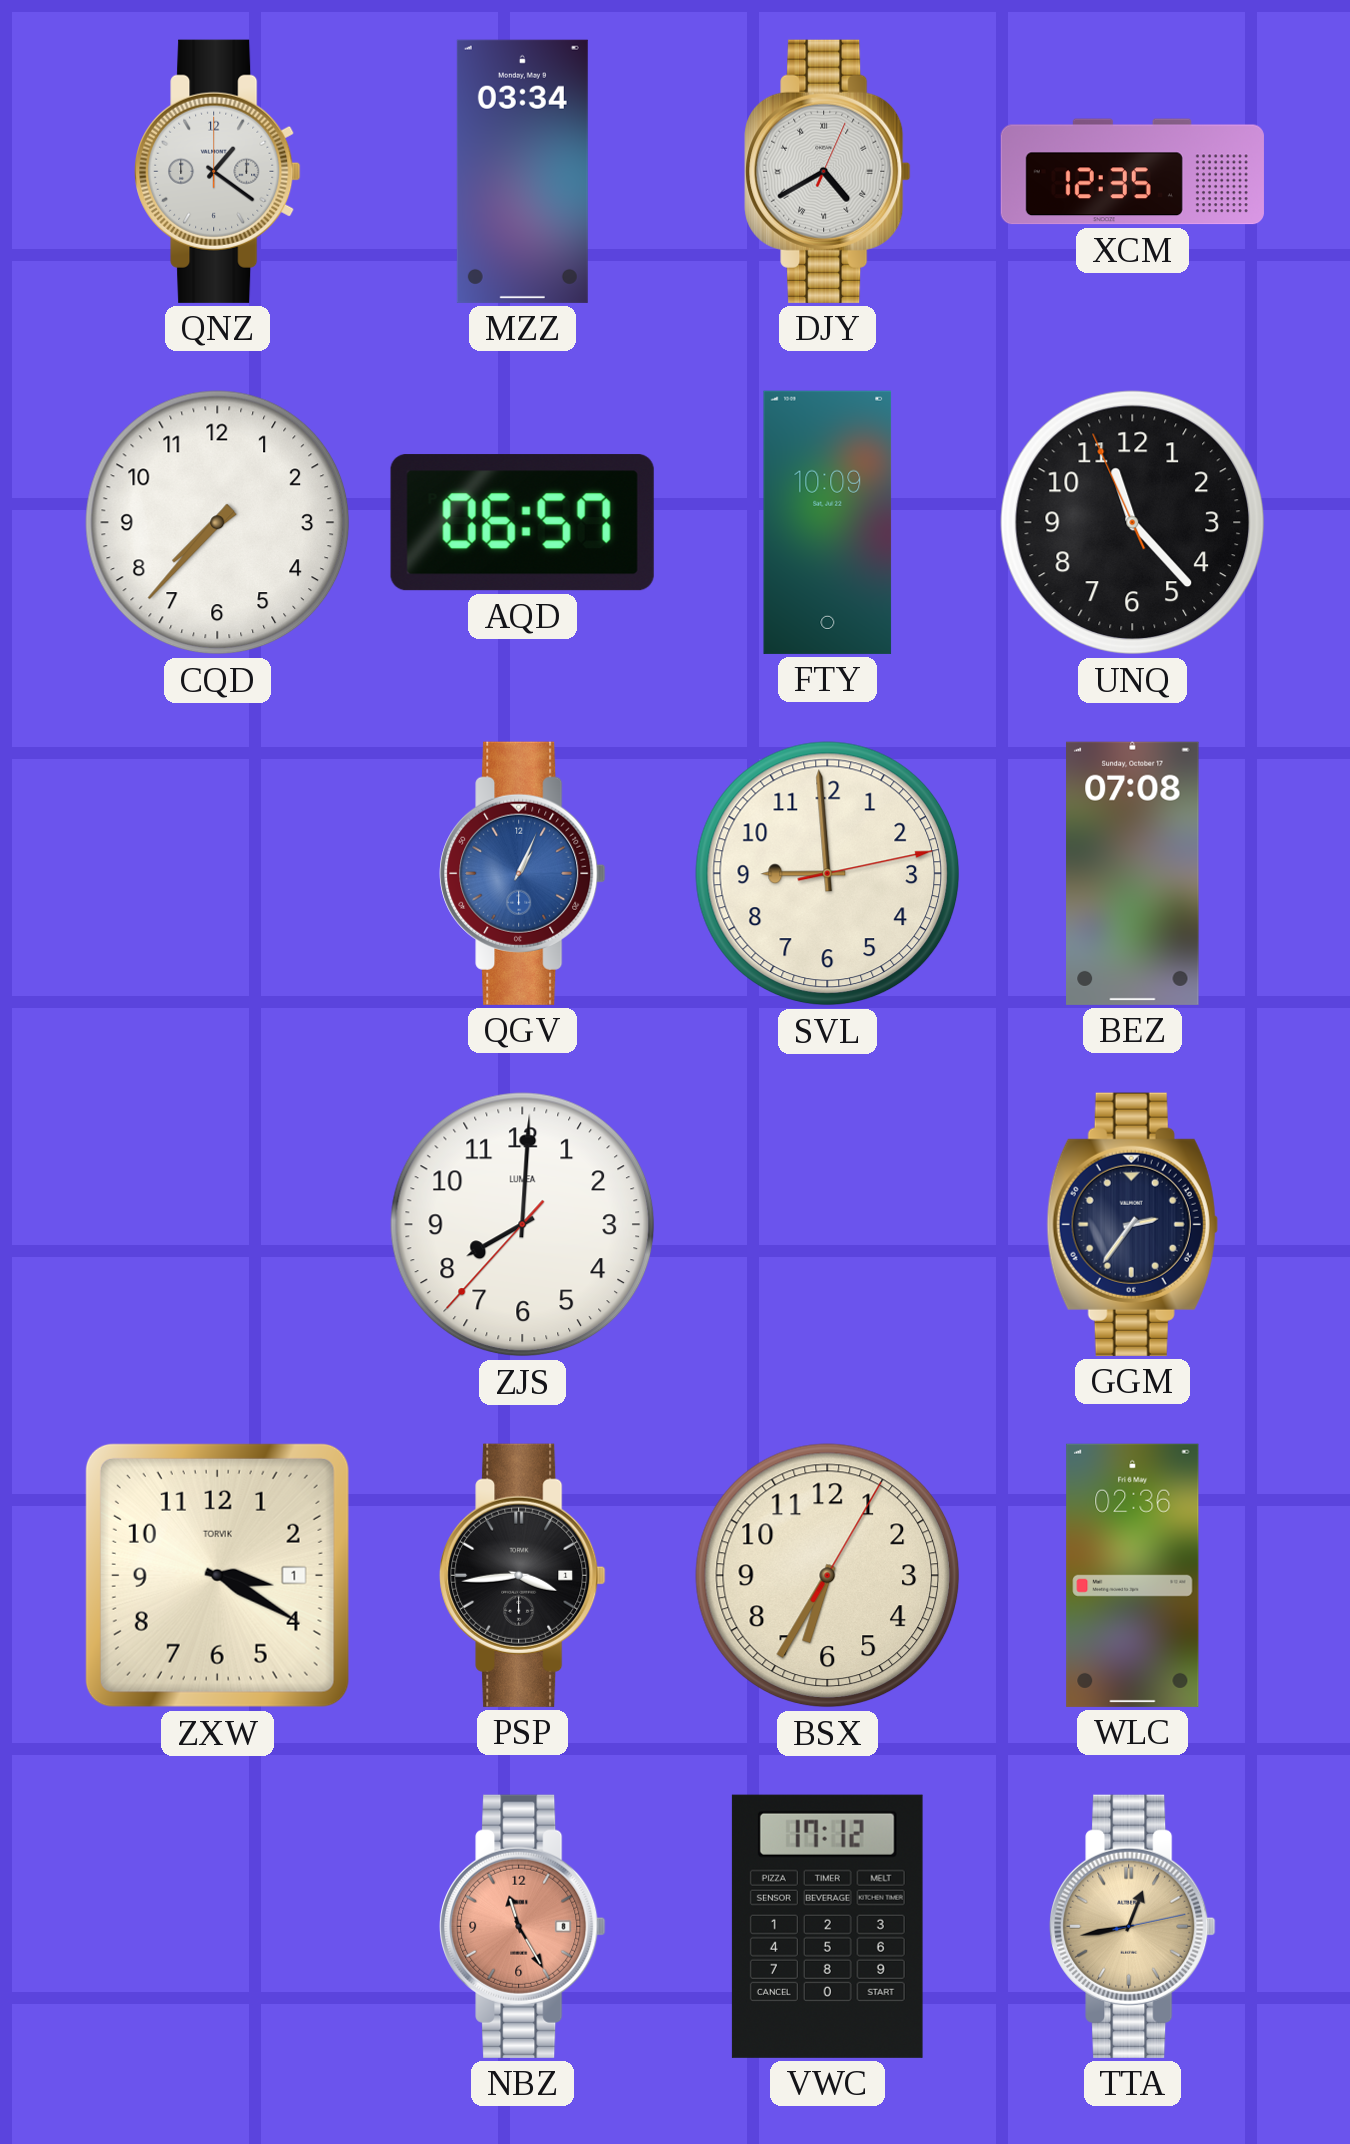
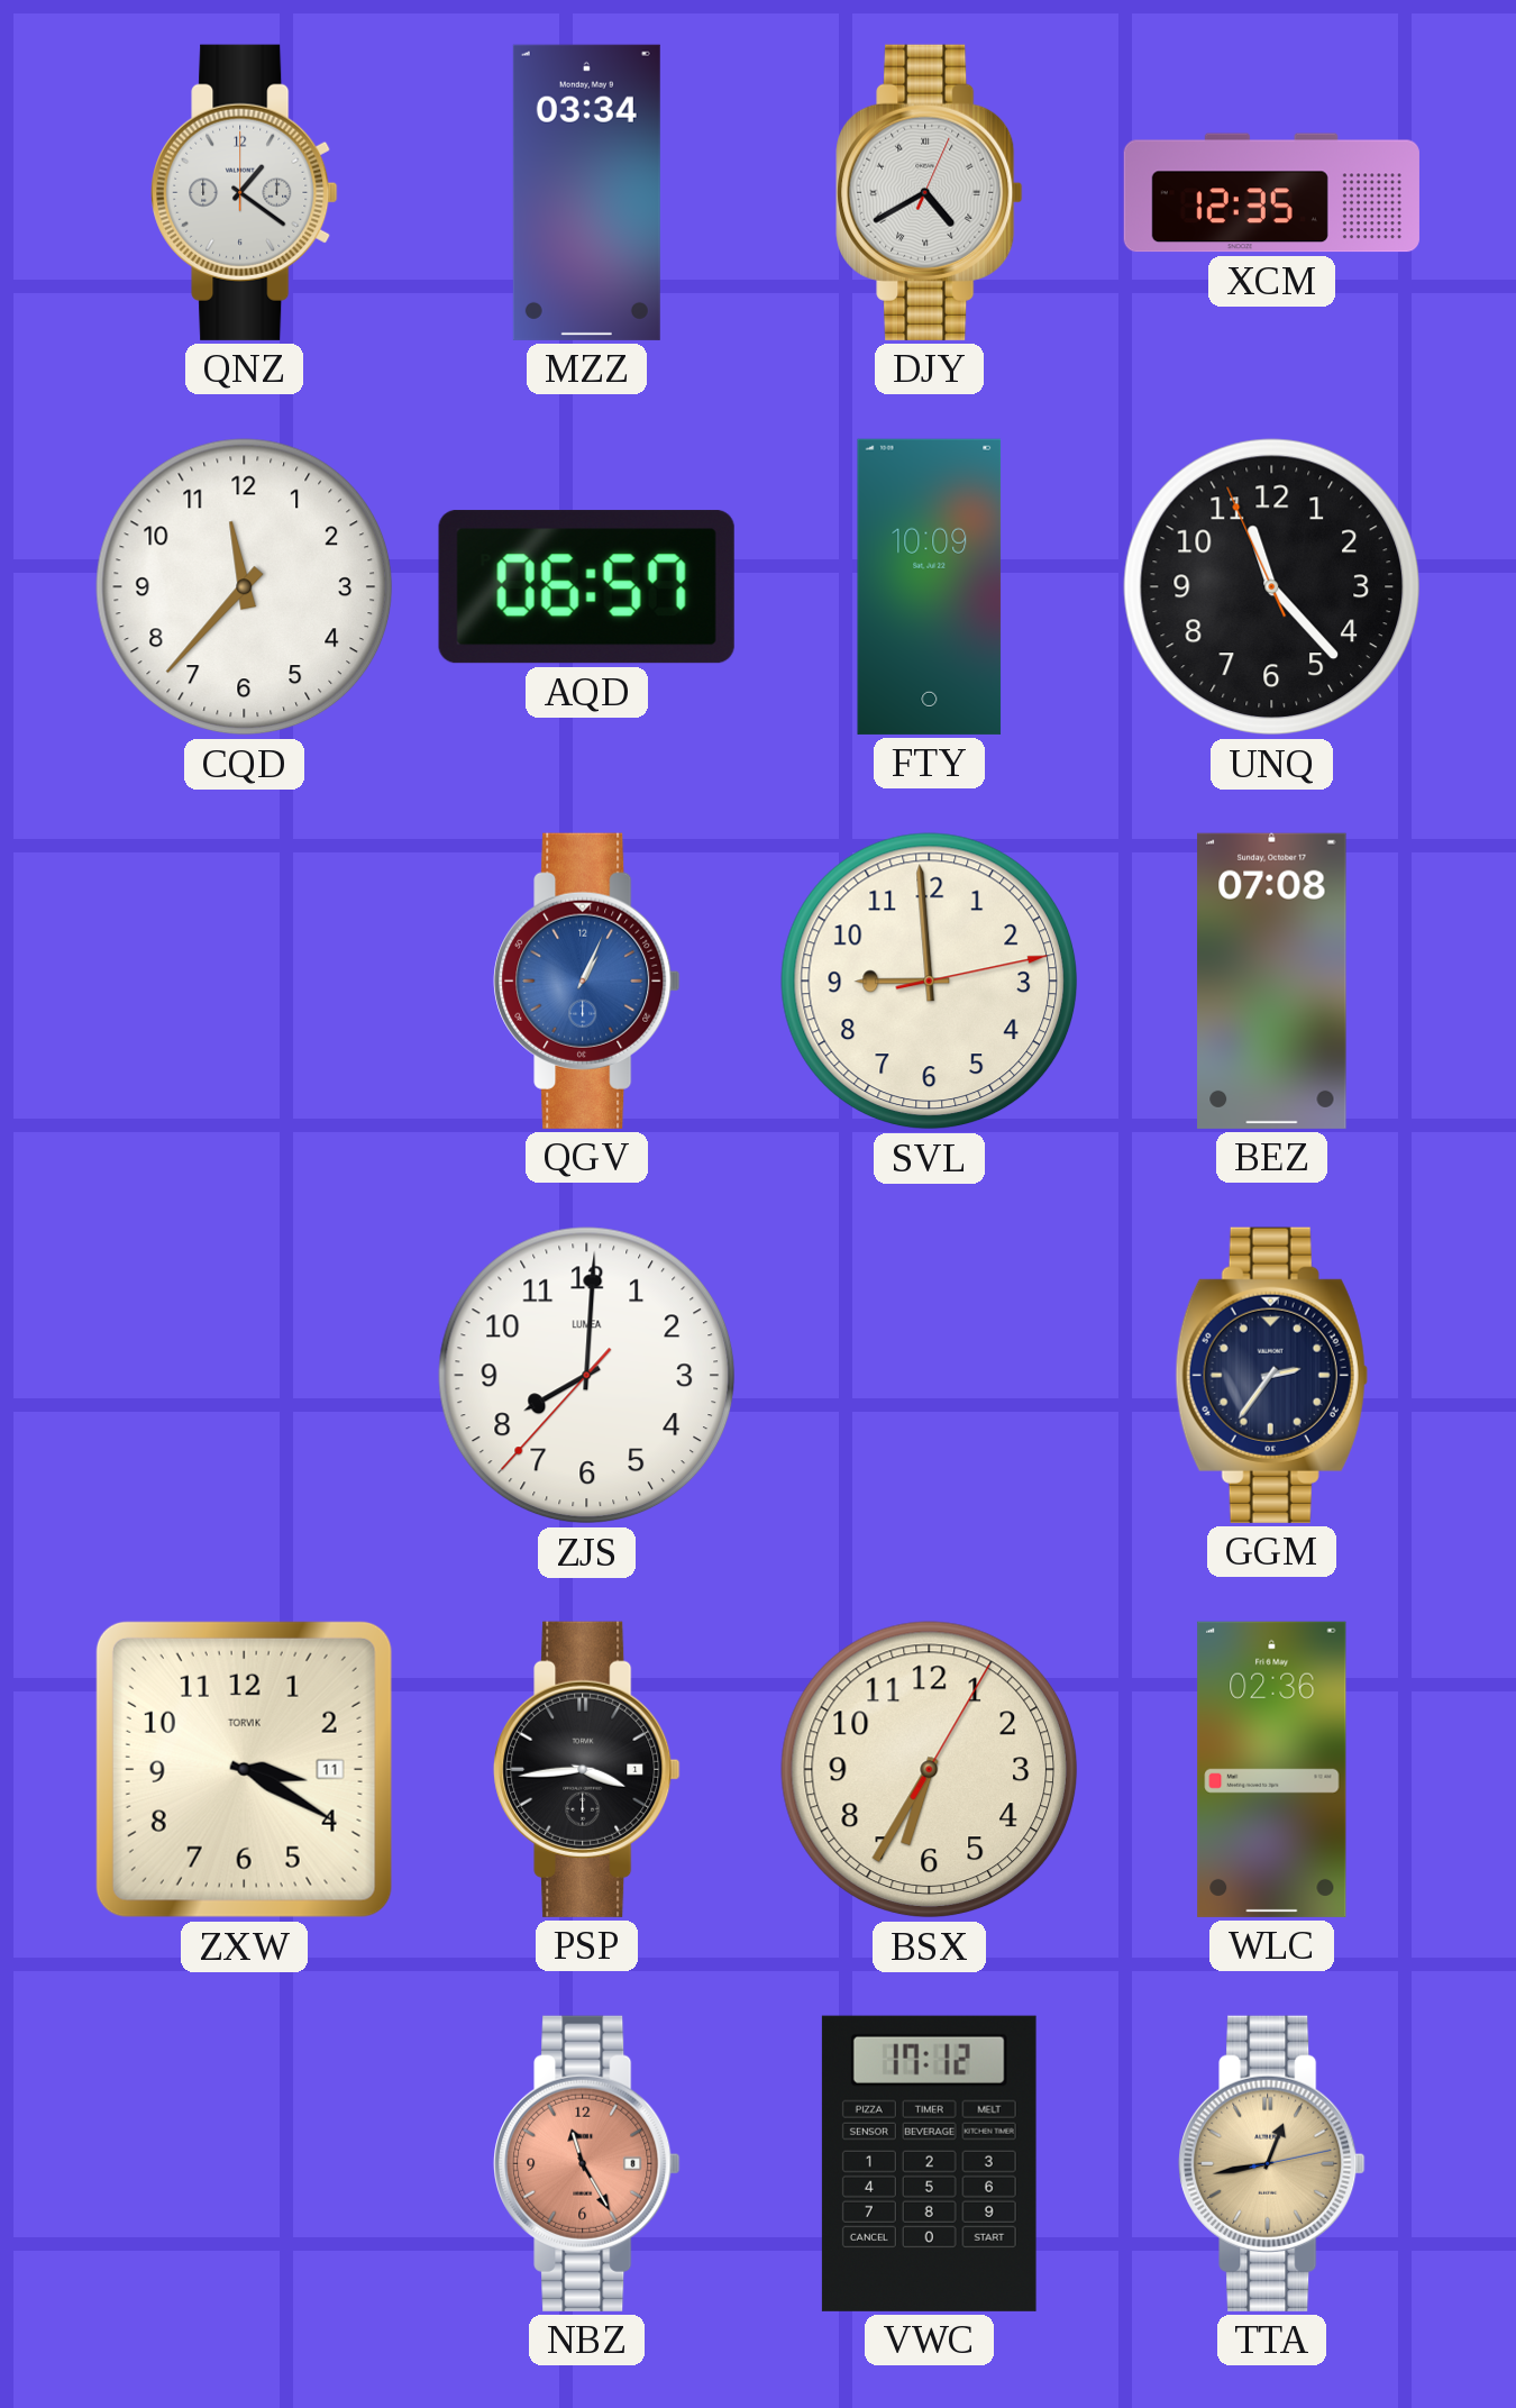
CQD: 7:37 -> 11:37 (245, 587)
ZXW date: 1 -> 11 (244, 1769)
